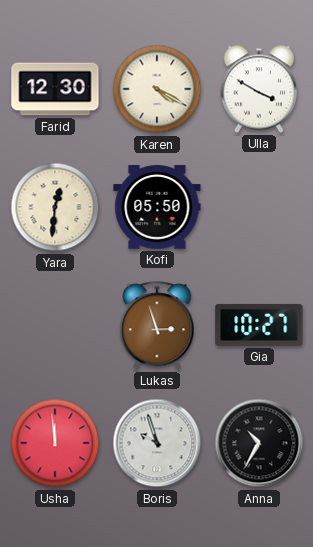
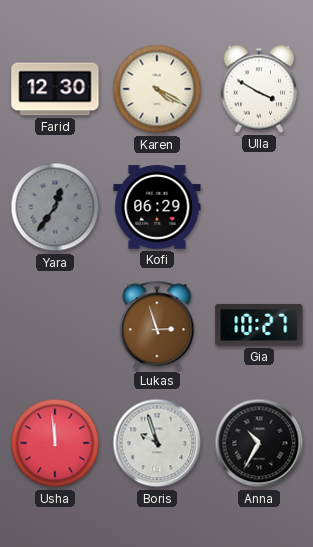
Yara: 12:31 -> 12:36 (55, 207)
Yara dial: cream -> grey (55, 207)
Kofi: 05:50 -> 06:29 (157, 207)
